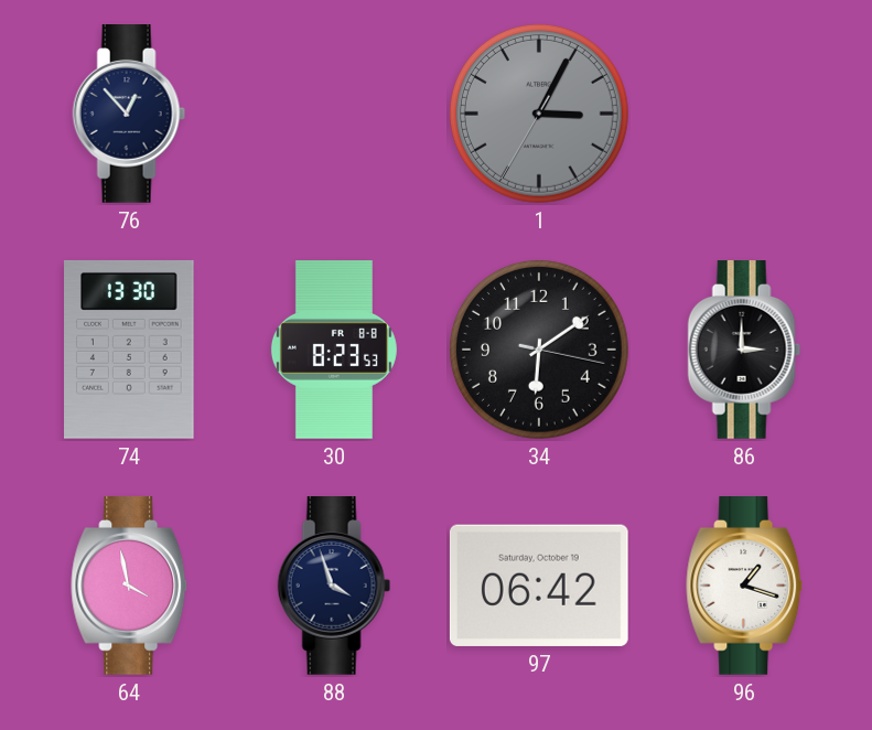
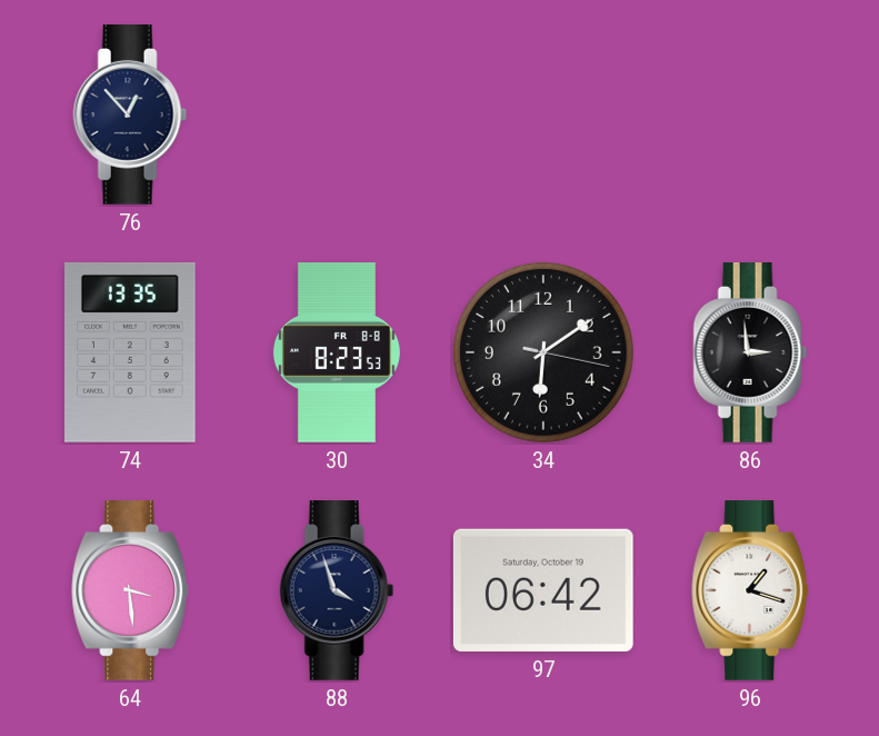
1: 3:04 -> none (539, 114)
74: 13:30 -> 13:35 (130, 352)
86: 3:00 -> 2:59 (750, 354)
64: 3:58 -> 3:29 (131, 591)
